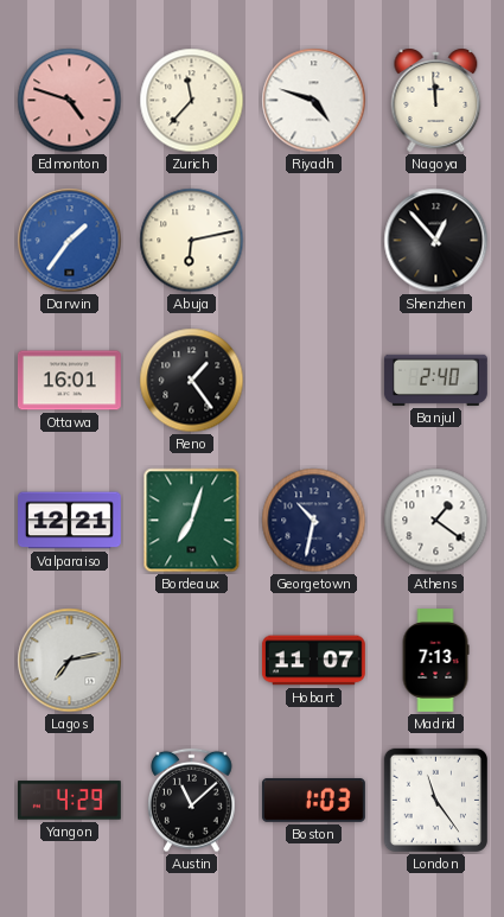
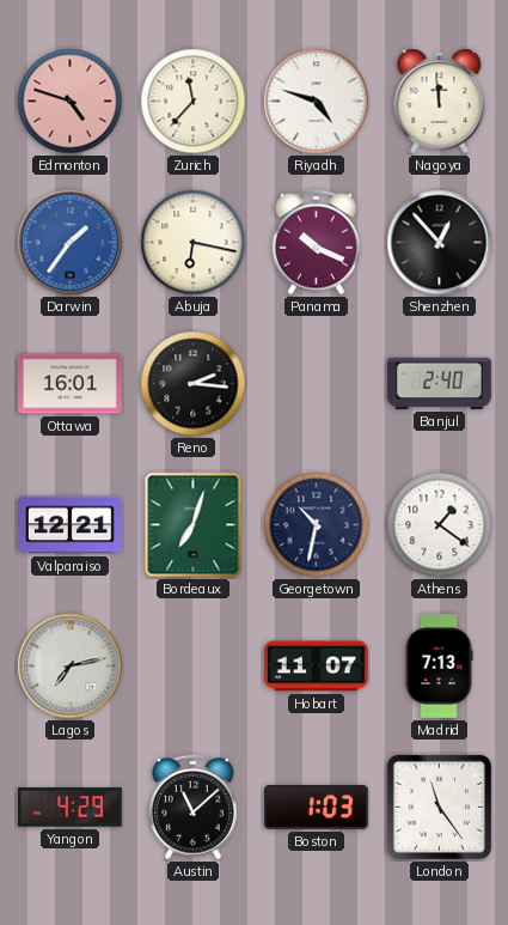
Abuja: 6:13 -> 6:17 (194, 243)
Panama: none -> 10:19 (317, 243)
Reno: 1:24 -> 2:16 (194, 384)
